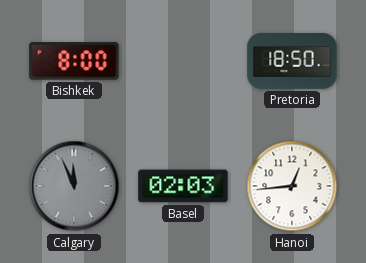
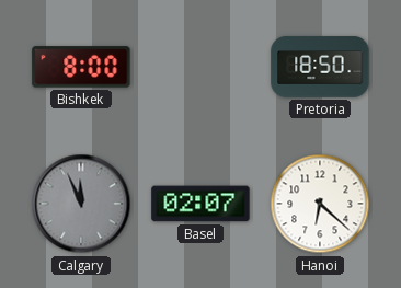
Basel: 02:03 -> 02:07 (200, 204)
Hanoi: 12:44 -> 6:22 (320, 204)
